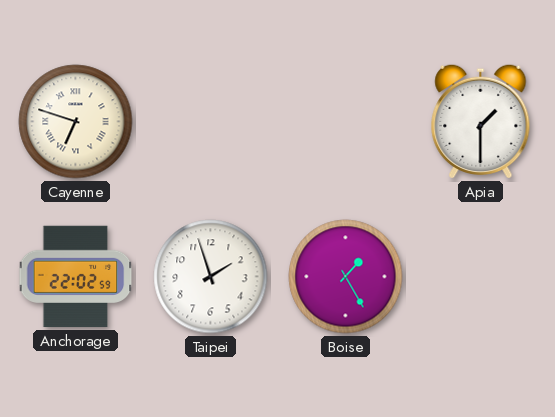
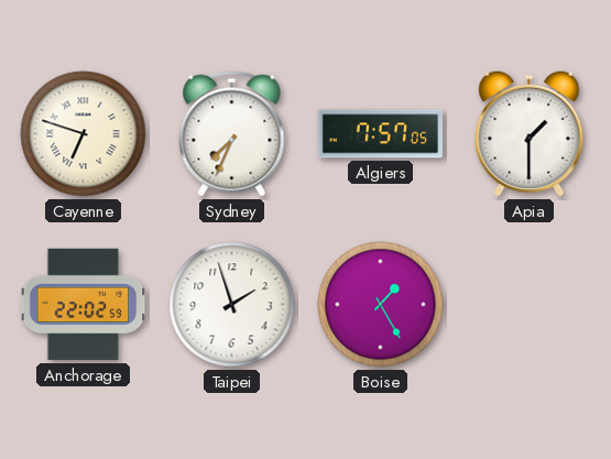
Sydney: none -> 7:34 (232, 134)
Algiers: none -> 7:57 (381, 134)
